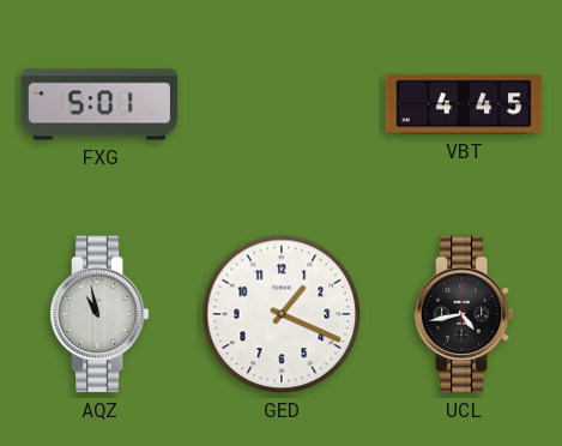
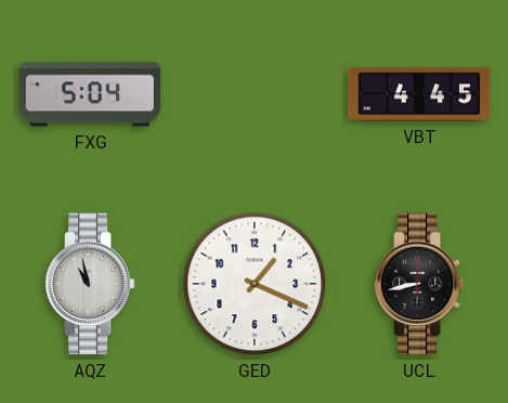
FXG: 5:01 -> 5:04 (90, 94)
UCL: 4:43 -> 8:43 (419, 284)
